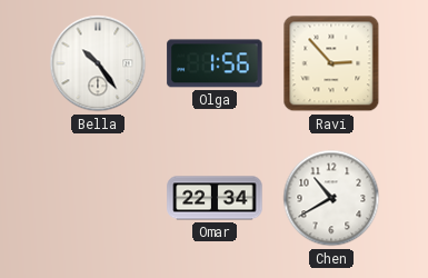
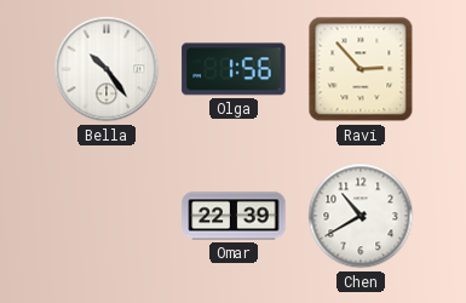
Omar: 22:34 -> 22:39 (234, 216)
